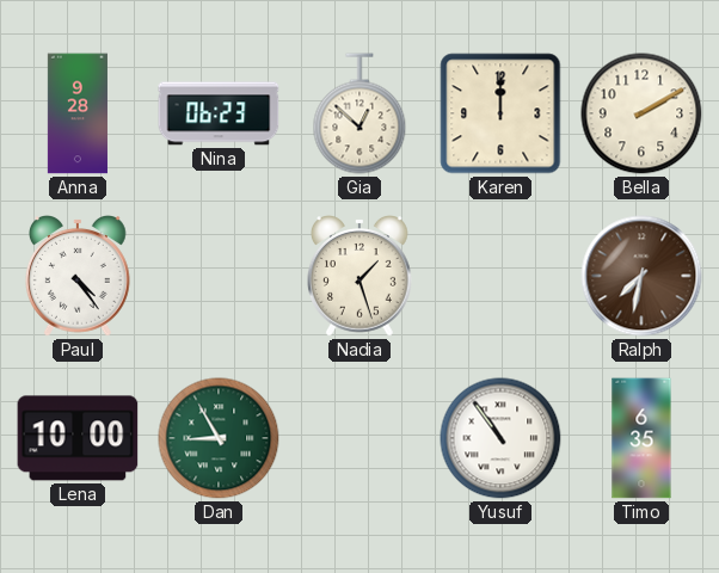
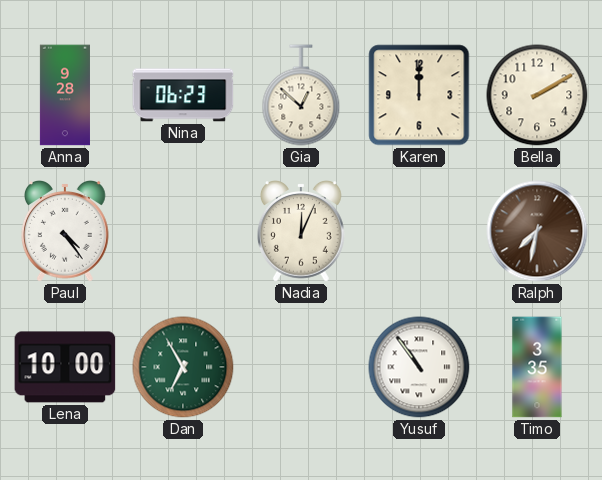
Nadia: 1:27 -> 12:04 (302, 231)
Dan: 8:55 -> 6:55 (183, 367)
Timo: 6:35 -> 3:35 (537, 367)
